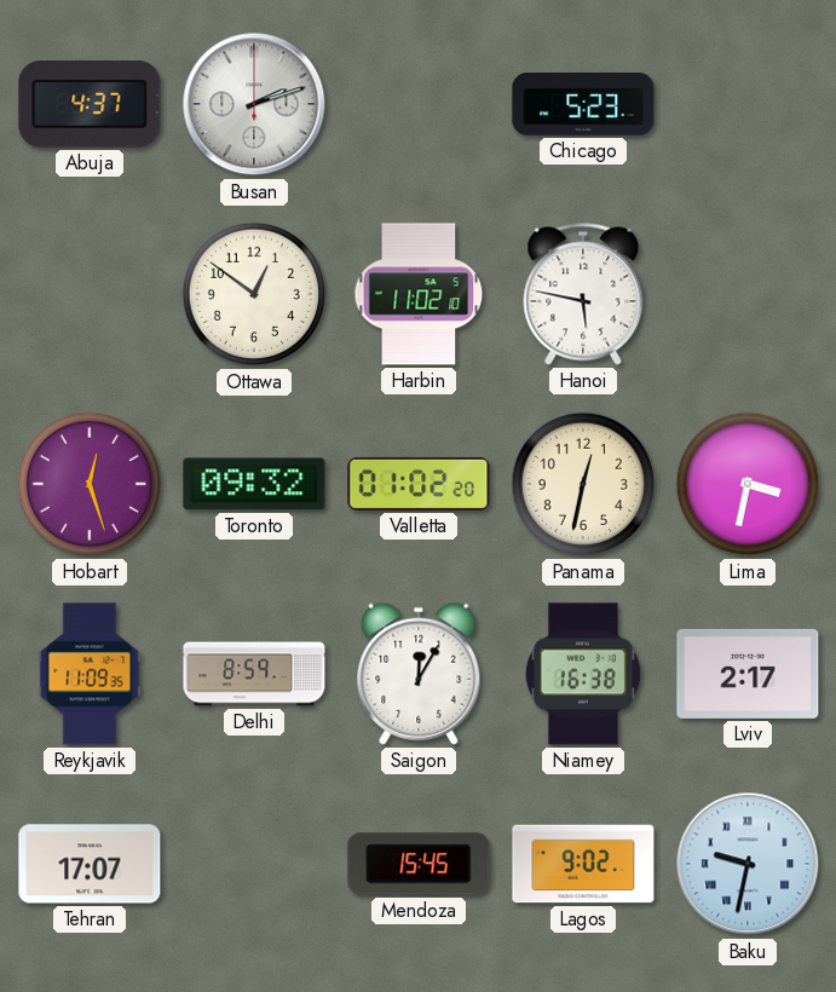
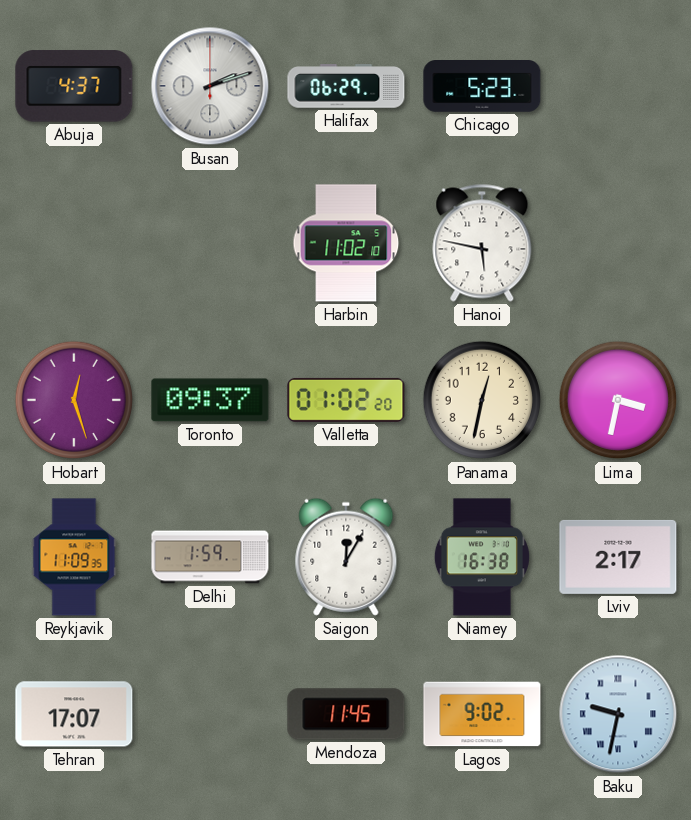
Halifax: none -> 06:29 (346, 86)
Ottawa: 12:51 -> none (254, 294)
Toronto: 09:32 -> 09:37 (210, 400)
Delhi: 8:59 -> 1:59 (210, 557)
Mendoza: 15:45 -> 11:45 (346, 714)
